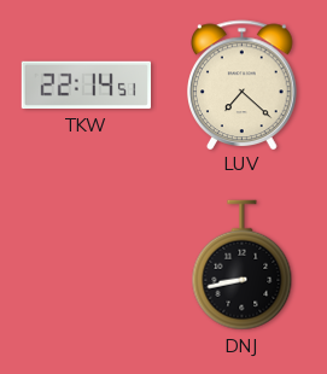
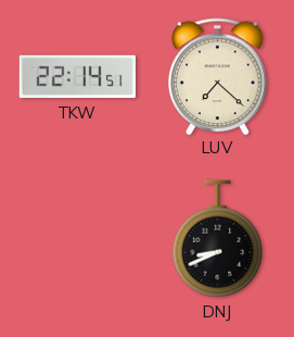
DNJ: 8:43 -> 8:41 (218, 239)
